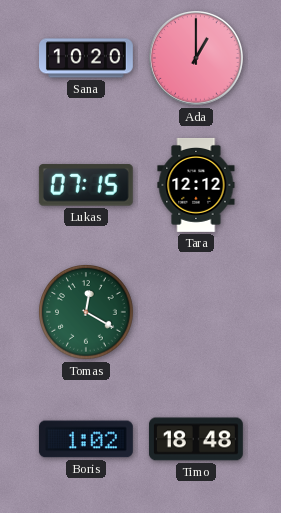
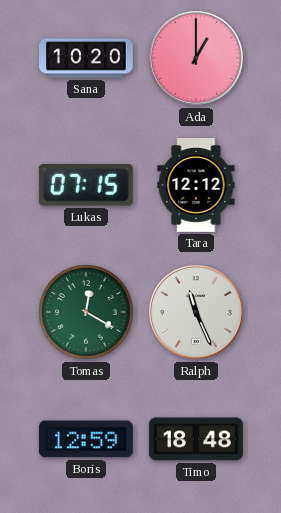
Ralph: none -> 11:26 (197, 313)
Boris: 1:02 -> 12:59 (86, 439)
